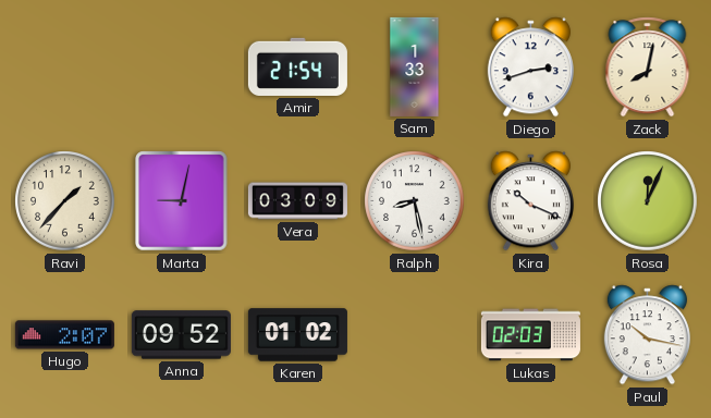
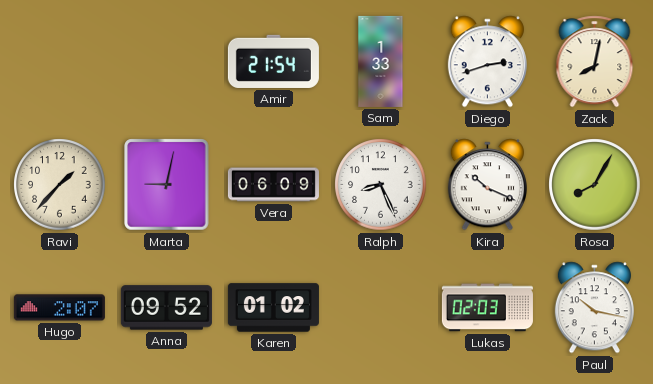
Vera: 03:09 -> 06:09 (273, 185)
Ralph: 8:28 -> 8:26 (381, 185)
Rosa: 12:04 -> 8:05 (595, 185)
